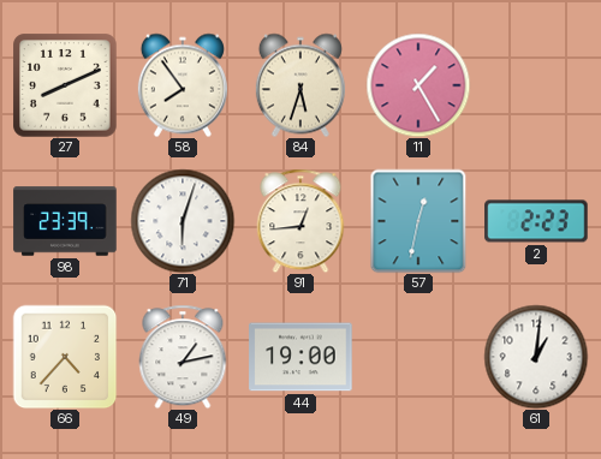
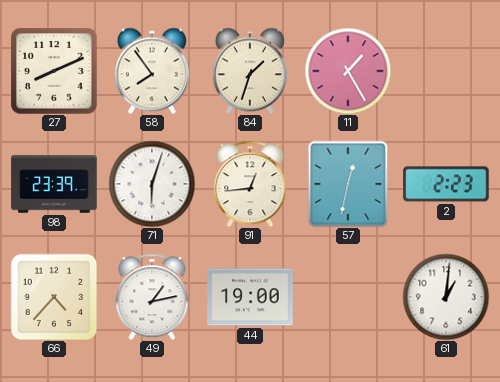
84: 5:33 -> 1:33 (250, 71)
